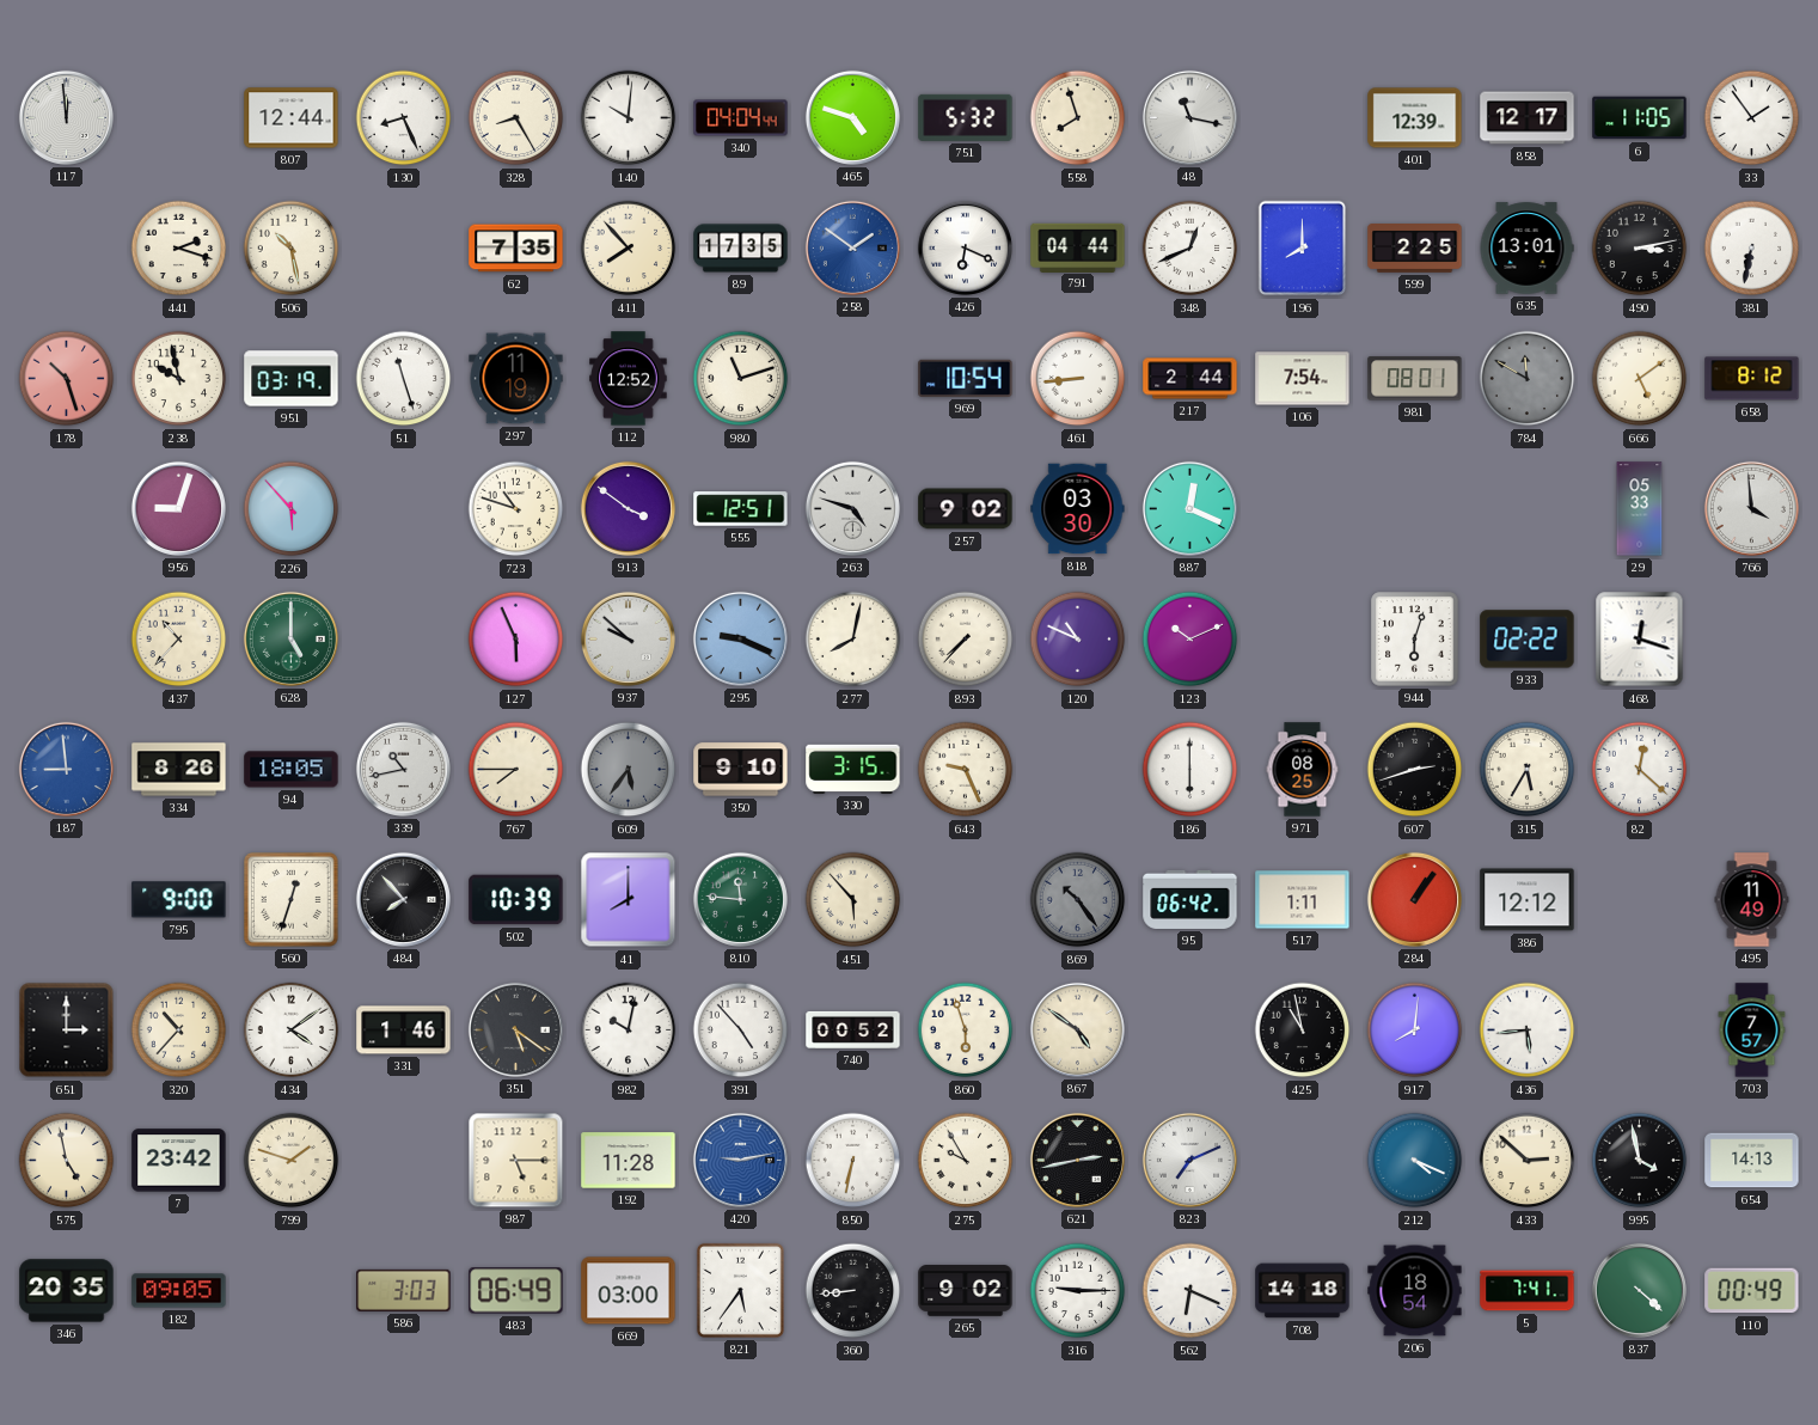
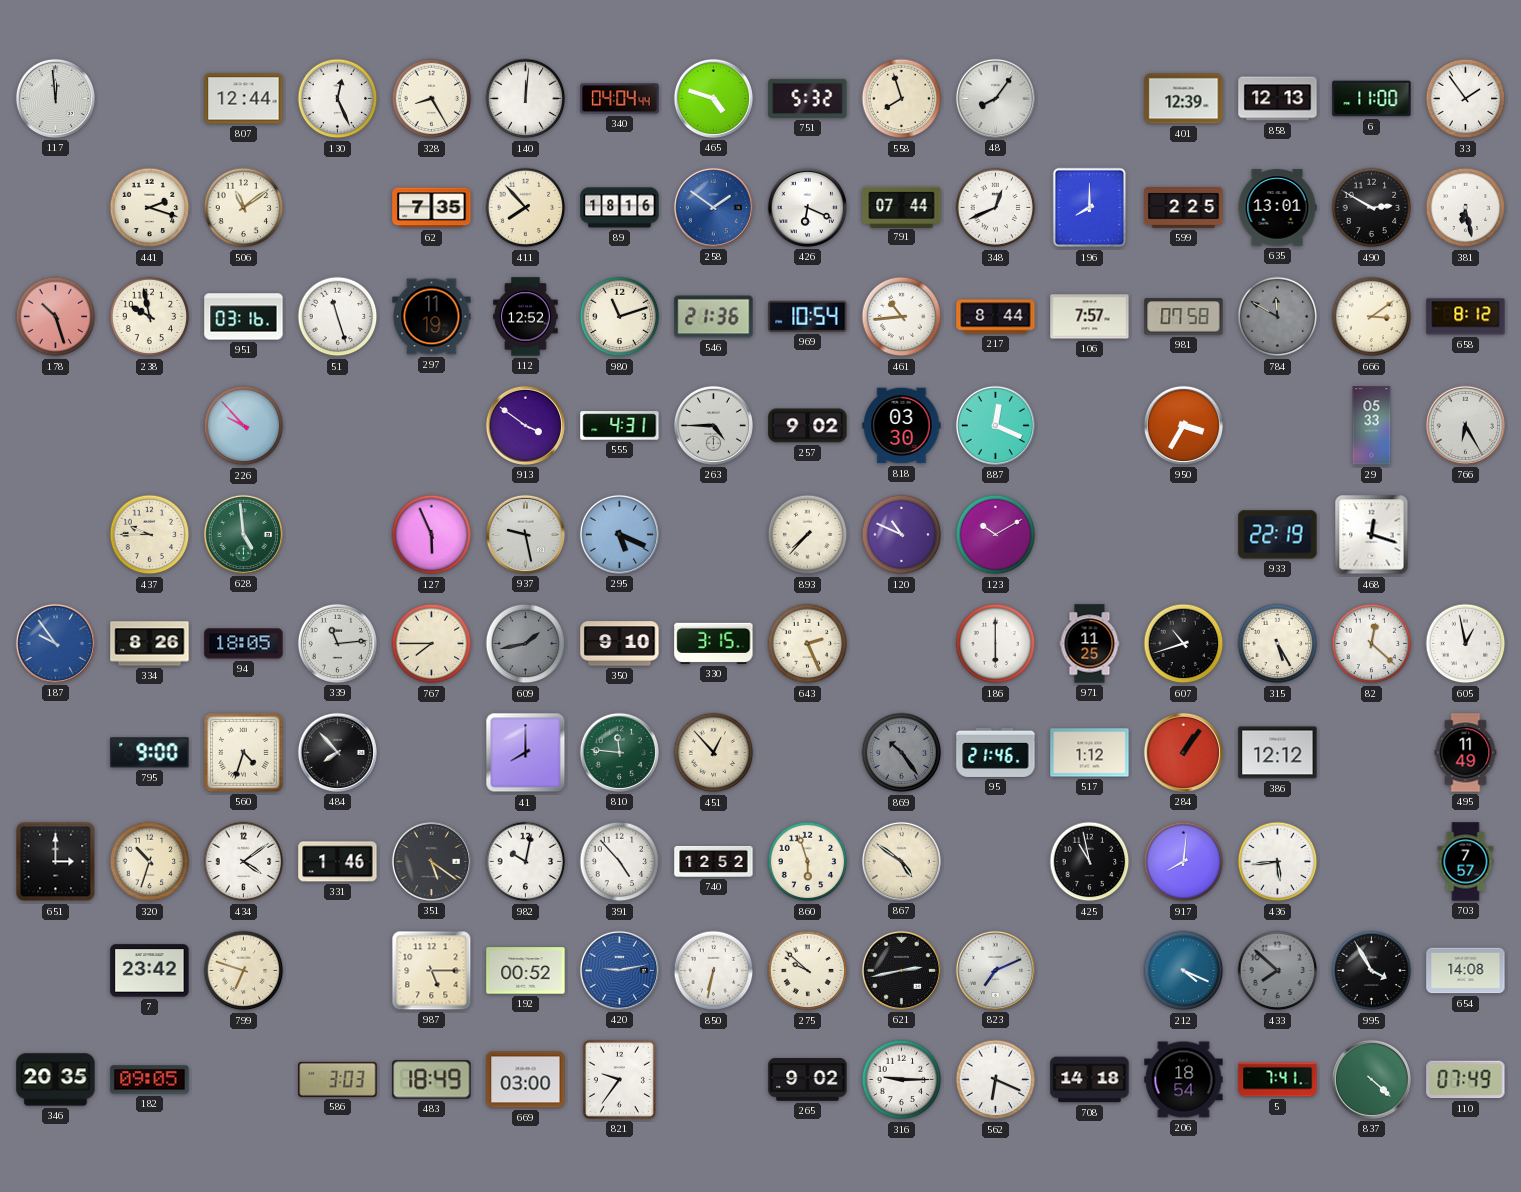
130: 8:26 -> 12:26 (338, 99)
140: 10:01 -> 12:01 (526, 99)
48: 11:17 -> 8:06 (995, 98)
858: 12:17 -> 12:13 (1278, 99)
6: 11:05 -> 11:00 (1372, 99)
506: 10:28 -> 11:09 (244, 208)
89: 17:35 -> 18:16 (620, 208)
791: 04:44 -> 07:44 (902, 207)
490: 3:13 -> 2:50 (1372, 208)
381: 6:32 -> 6:28 (1466, 208)
951: 03:19 -> 03:16 (244, 317)
546: none -> 21:36 (714, 317)
461: 8:44 -> 10:44 (902, 317)
217: 2:44 -> 8:44 (996, 317)
106: 7:54 -> 7:57 (1090, 317)
981: 08:01 -> 07:58 (1184, 317)
666: 5:09 -> 3:09 (1372, 317)
956: 9:03 -> none (178, 508)
226: 5:53 -> 9:53 (244, 426)
723: 10:48 -> none (516, 509)
555: 12:51 -> 4:31 (620, 426)
263: 4:48 -> 4:45 (713, 425)
950: none -> 3:35 (1183, 425)
766: 3:59 -> 6:25 (1465, 425)
437: 10:37 -> 9:45 (150, 535)
628: 5:00 -> 4:59 (243, 534)
937: 9:52 -> 9:28 (525, 534)
295: 9:19 -> 5:19 (619, 534)
277: 8:02 -> none (853, 640)
123: 10:11 -> 10:10 (996, 535)
944: 6:03 -> none (1415, 640)
933: 02:22 -> 22:19 (1278, 535)
187: 8:59 -> 9:54 (55, 643)
339: 10:43 -> 11:14 (337, 643)
609: 5:36 -> 1:43 (526, 644)
643: 9:26 -> 2:26 (808, 644)
971: 08:25 -> 11:25 (1090, 644)
607: 2:42 -> 10:42 (1184, 644)
315: 5:35 -> 5:25 (1278, 644)
605: none -> 12:58 (1466, 644)
560: 12:33 -> 4:33 (244, 753)
502: 10:39 -> none (516, 900)
451: 5:53 -> 12:53 (714, 753)
95: 06:42 -> 21:46 (996, 752)
517: 1:11 -> 1:12 (1090, 753)
320: 10:37 -> 10:33 (150, 862)
740: 00:52 -> 12:52 (714, 861)
575: 4:58 -> none (67, 1161)
799: 1:48 -> 6:48 (244, 971)
192: 11:28 -> 00:52 (526, 971)
275: 9:55 -> 9:52 (808, 971)
433: 2:52 -> 7:52 (1278, 971)
433 dial: cream -> grey (1278, 971)
995: 3:58 -> 3:55 (1372, 971)
654: 14:13 -> 14:08 (1466, 971)
483: 06:49 -> 18:49 (432, 1080)
821: 5:36 -> 9:36 (619, 1079)
360: 8:44 -> none (853, 1291)
110: 00:49 -> 07:49 (1466, 1080)
